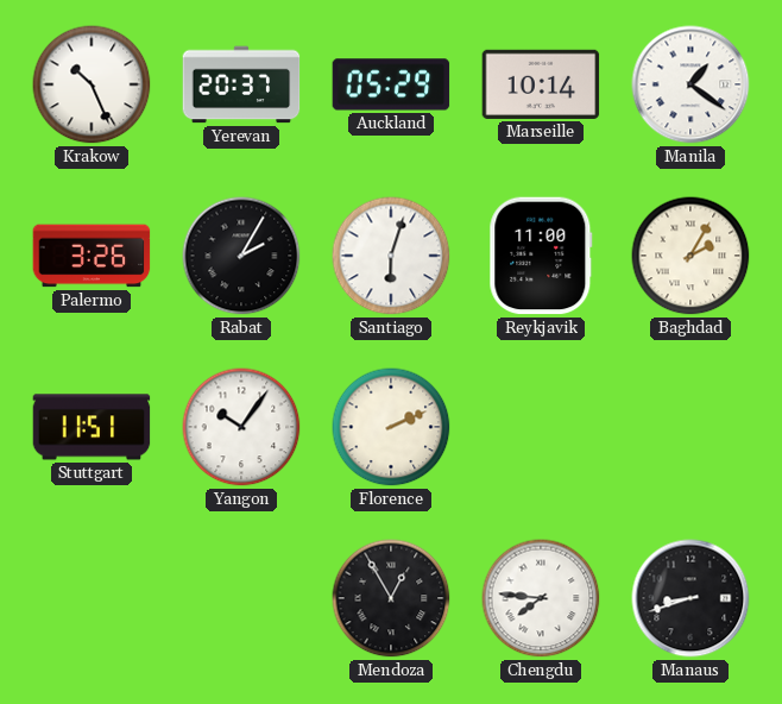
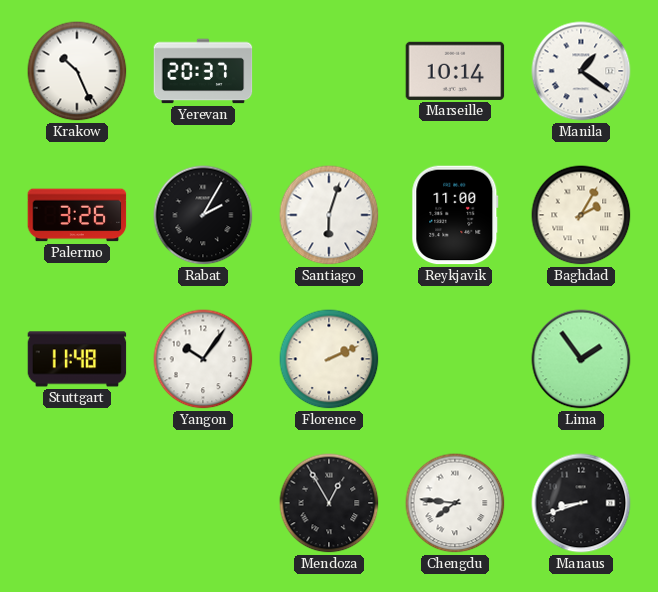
Auckland: 05:29 -> none (391, 84)
Stuttgart: 11:51 -> 11:48 (77, 359)
Lima: none -> 1:54 (581, 359)
